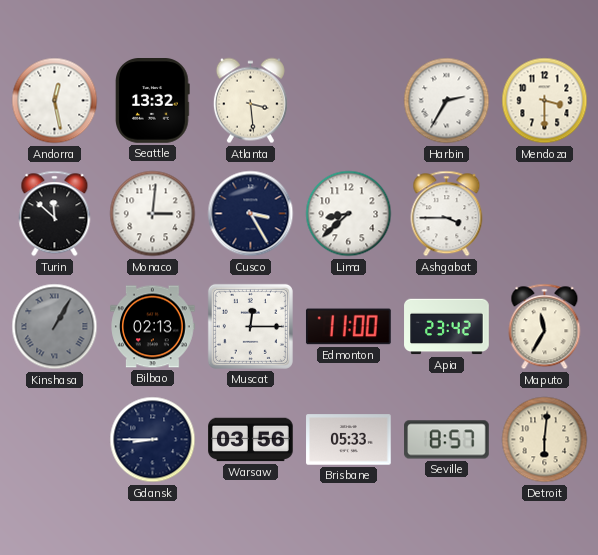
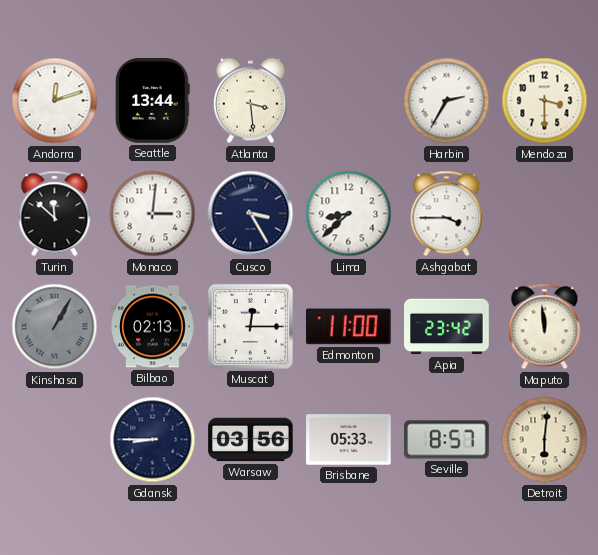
Andorra: 12:28 -> 12:12 (55, 101)
Seattle: 13:32 -> 13:44 (153, 101)
Maputo: 11:35 -> 11:59 (545, 327)
